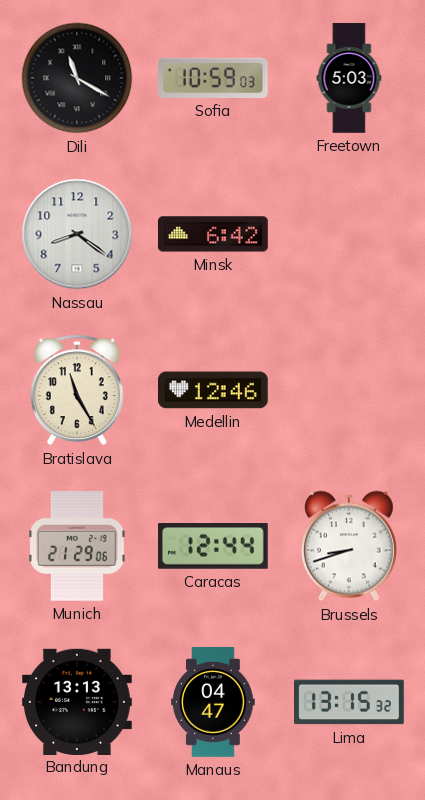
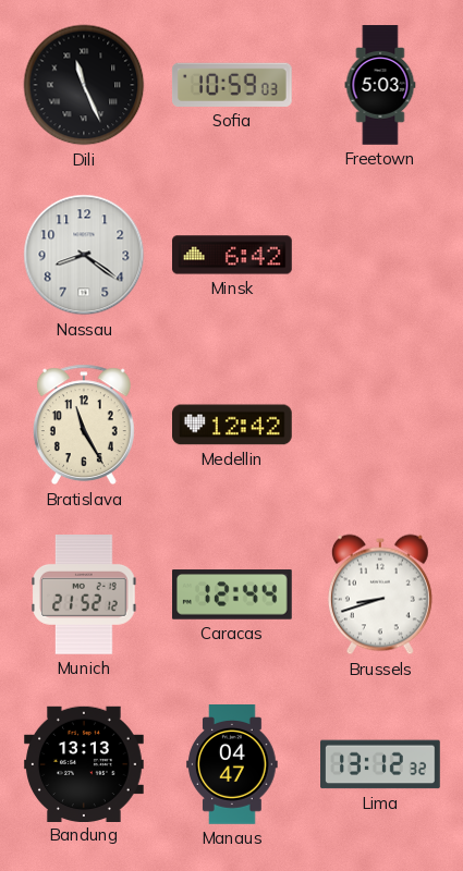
Dili: 11:20 -> 11:26 (84, 85)
Medellin: 12:46 -> 12:42 (233, 425)
Munich: 21:29 -> 21:52 (84, 596)
Lima: 13:15 -> 13:12 (381, 764)
